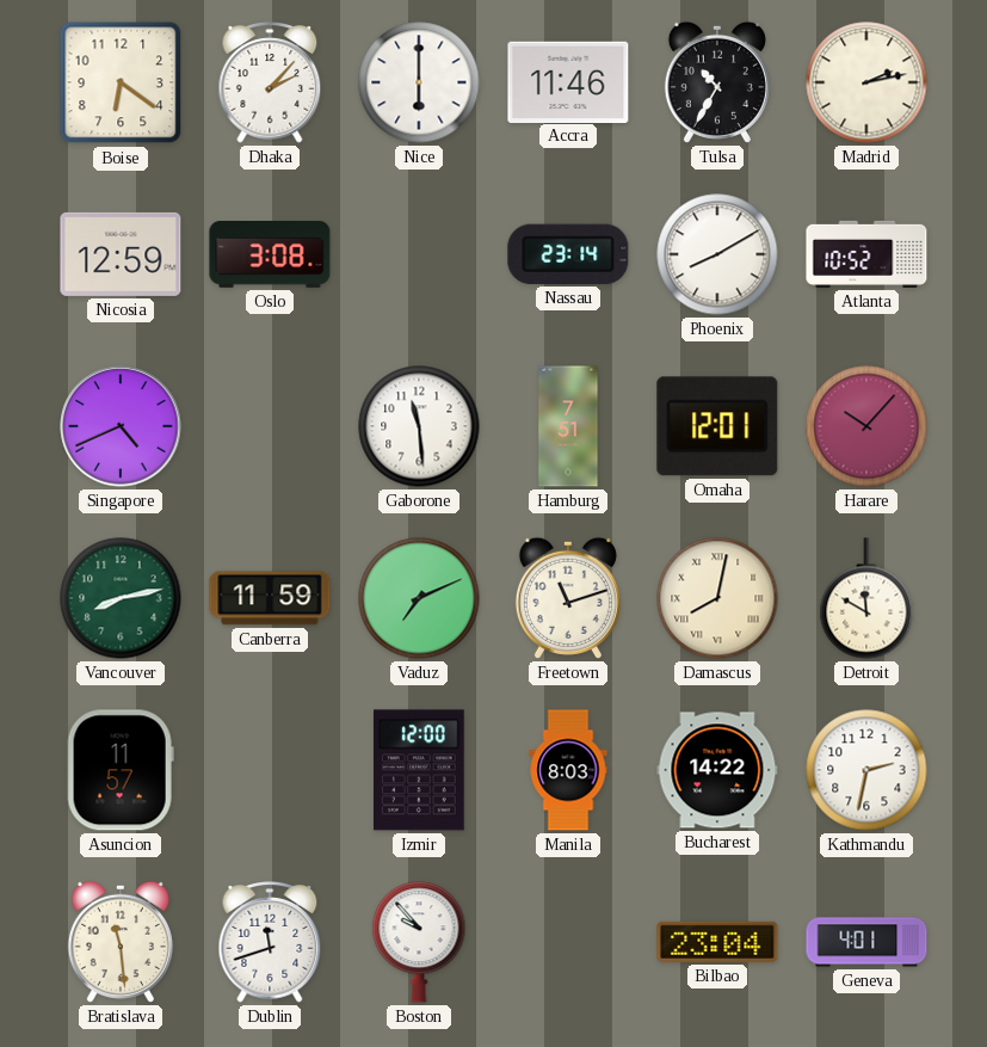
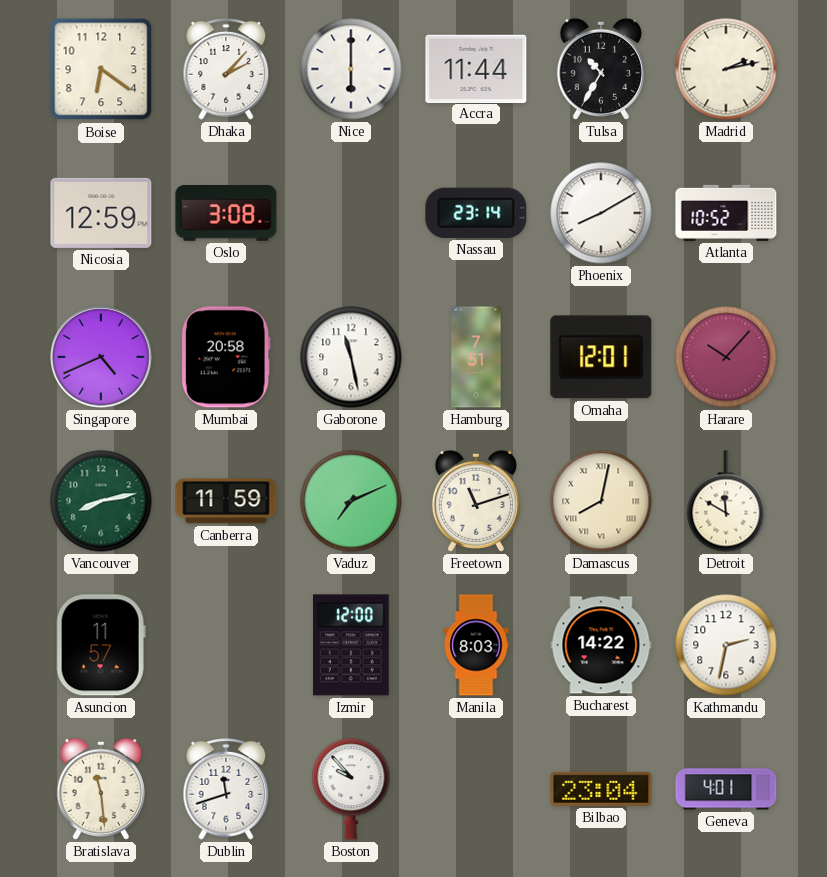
Accra: 11:46 -> 11:44 (476, 68)
Mumbai: none -> 20:58 (226, 357)
Gaborone: 11:29 -> 11:28 (351, 357)
